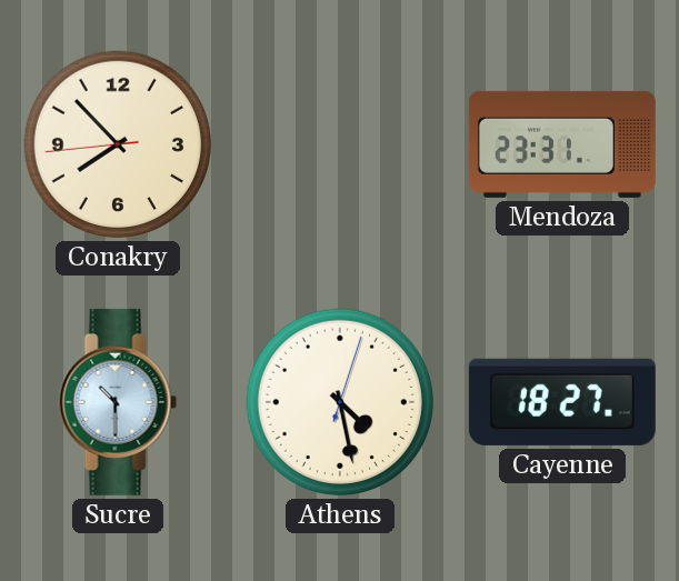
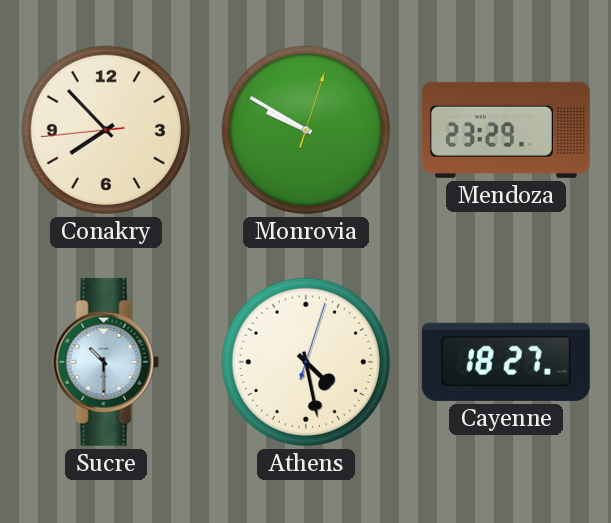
Monrovia: none -> 9:50 (306, 130)
Mendoza: 23:31 -> 23:29 (506, 130)
